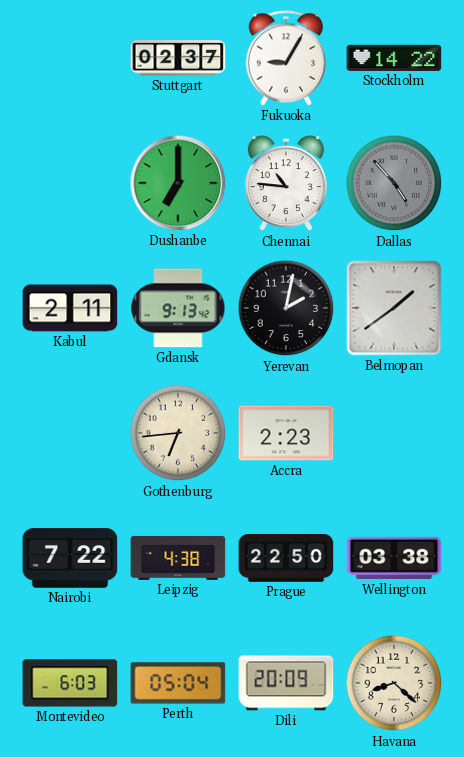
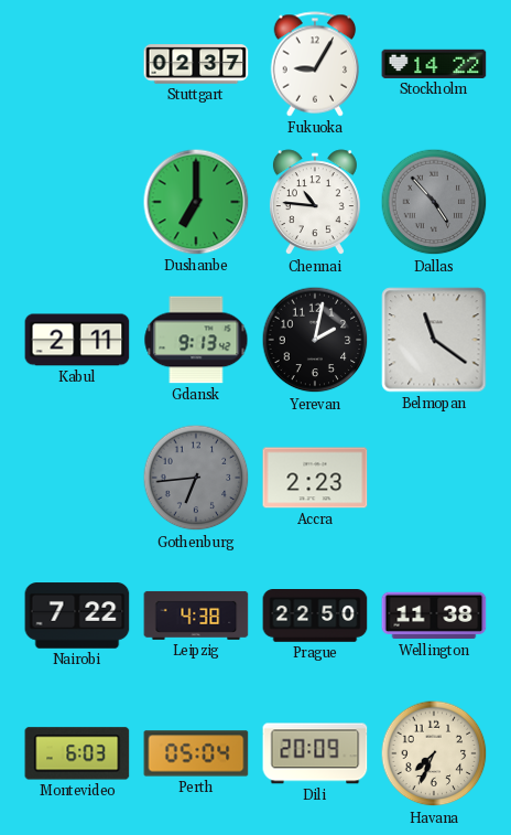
Belmopan: 1:39 -> 11:21 (434, 340)
Gothenburg dial: cream -> grey (196, 478)
Wellington: 03:38 -> 11:38 (434, 615)
Havana: 8:22 -> 7:34 (434, 753)
